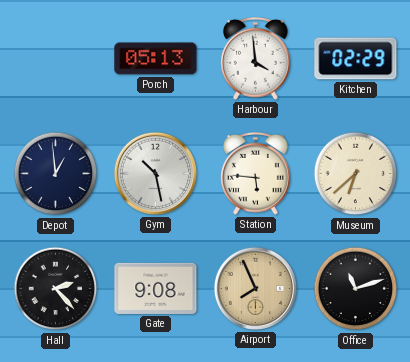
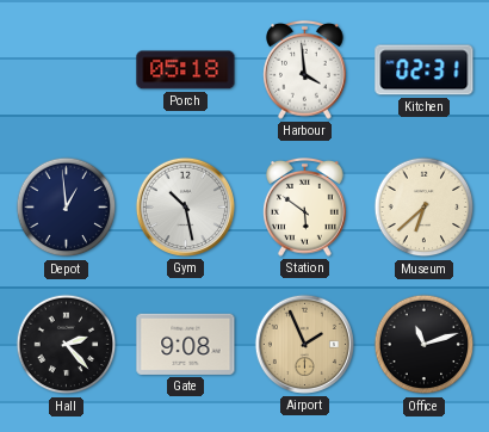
Porch: 05:13 -> 05:18 (186, 70)
Kitchen: 02:29 -> 02:31 (425, 70)
Station: 5:46 -> 5:51 (305, 206)
Airport: 7:56 -> 1:56 (304, 344)
